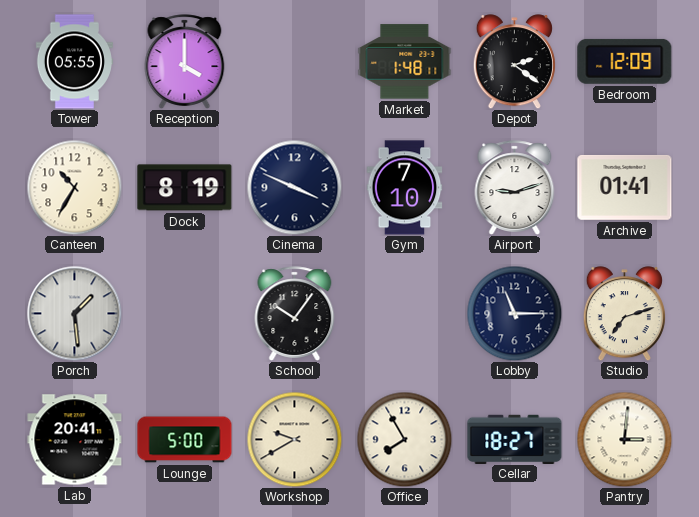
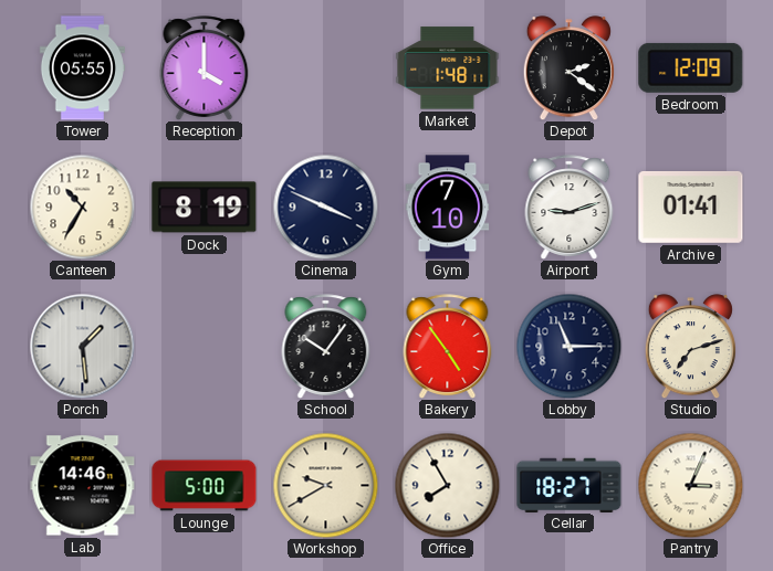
Bakery: none -> 4:54 (448, 347)
Lab: 20:41 -> 14:46 (83, 486)
Pantry: 3:01 -> 3:04 (690, 485)
